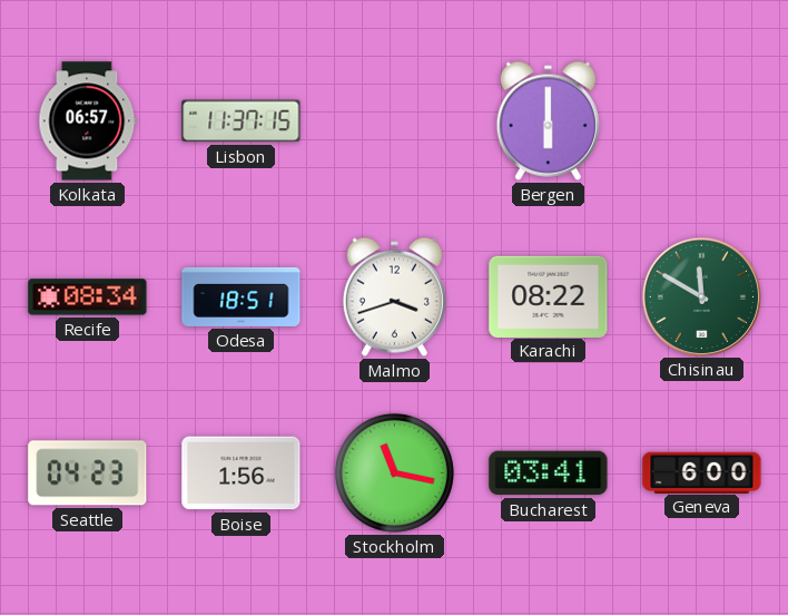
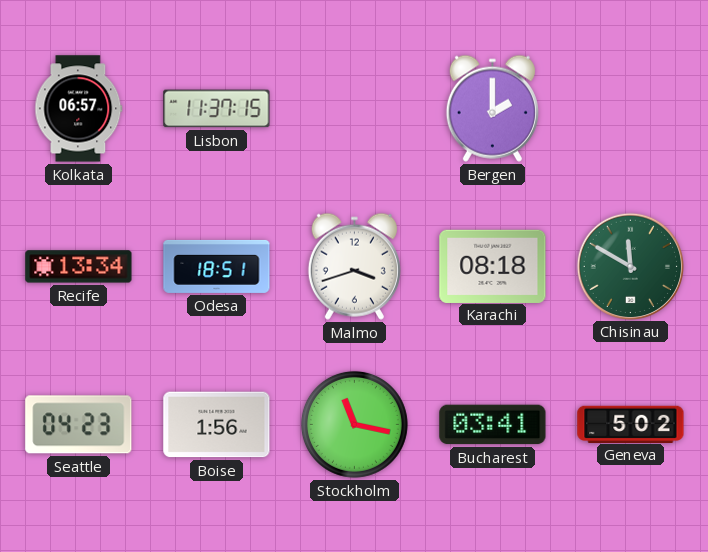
Bergen: 6:00 -> 2:00 (492, 108)
Recife: 08:34 -> 13:34 (79, 267)
Karachi: 08:22 -> 08:18 (493, 266)
Geneva: 6:00 -> 5:02 (631, 424)
